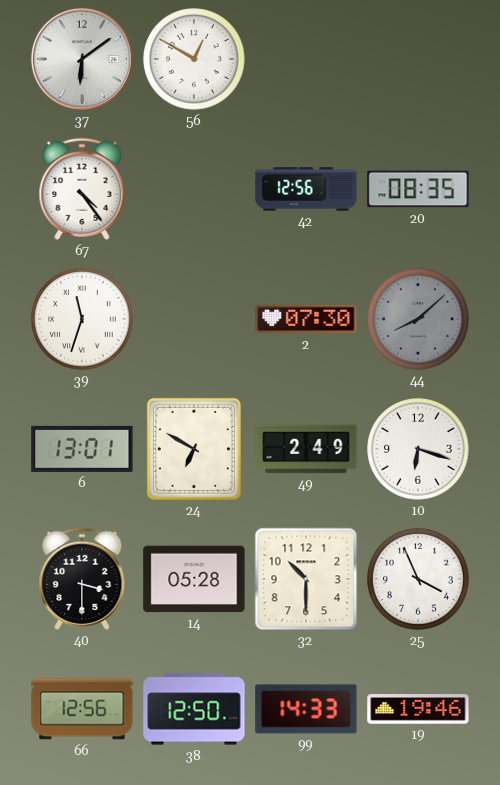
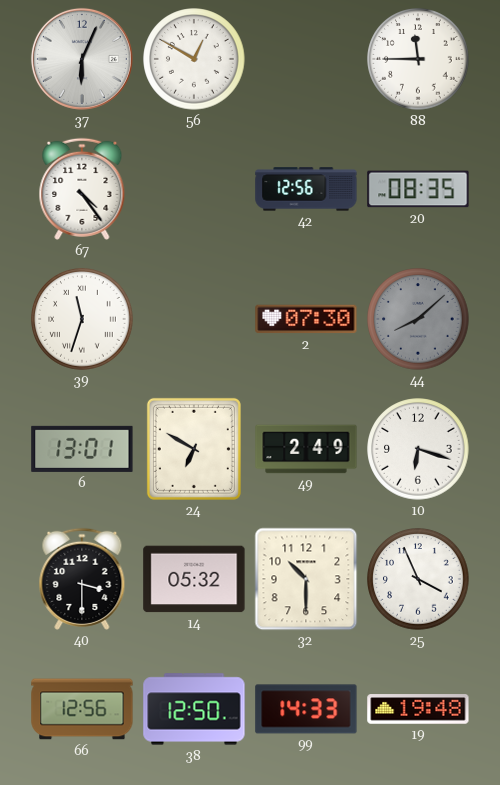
37: 6:09 -> 6:04 (82, 59)
88: none -> 11:45 (418, 59)
14: 05:28 -> 05:32 (194, 579)
19: 19:46 -> 19:48 (418, 709)
